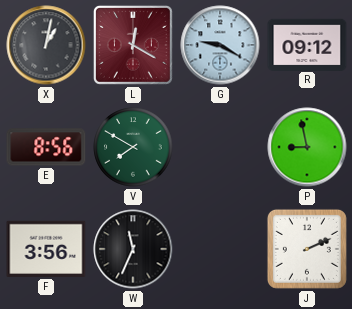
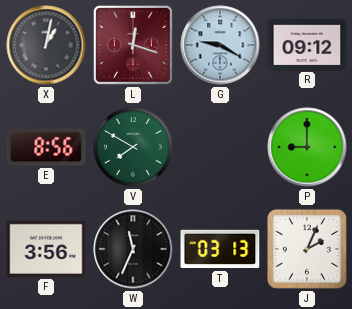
L: 12:20 -> 12:18 (133, 45)
P: 8:58 -> 9:00 (307, 147)
T: none -> 03:13 (220, 249)
J: 2:11 -> 2:04 (307, 249)
